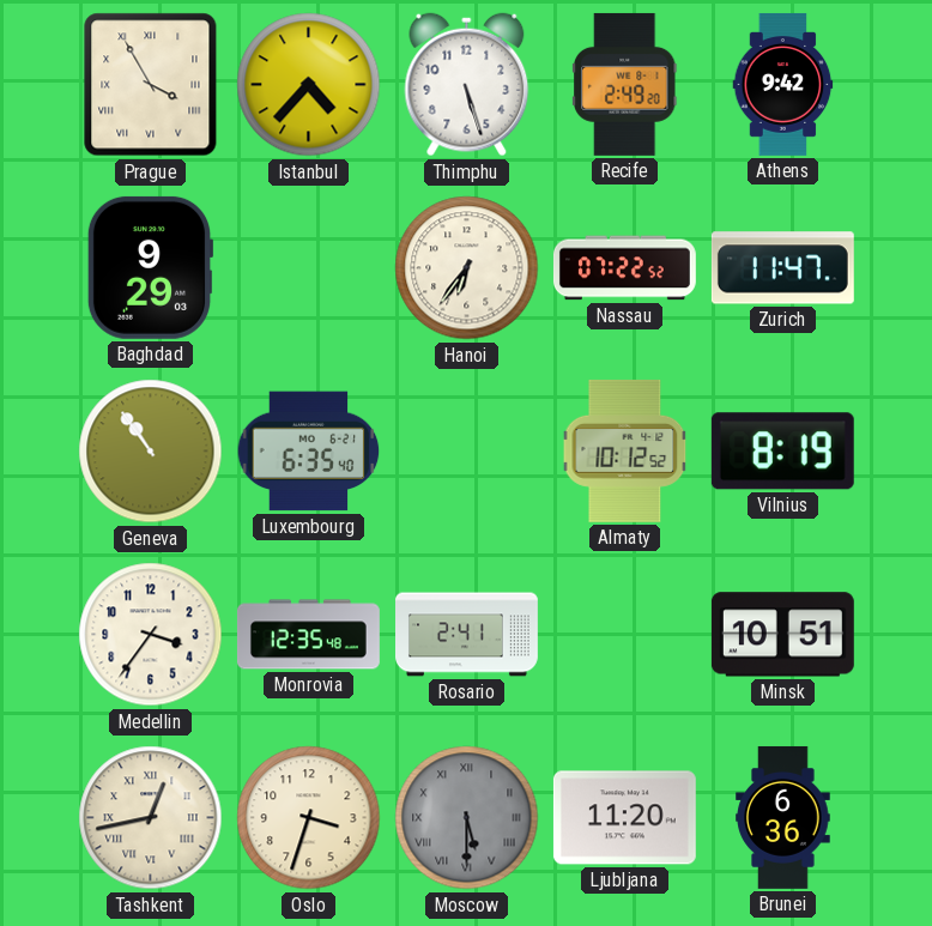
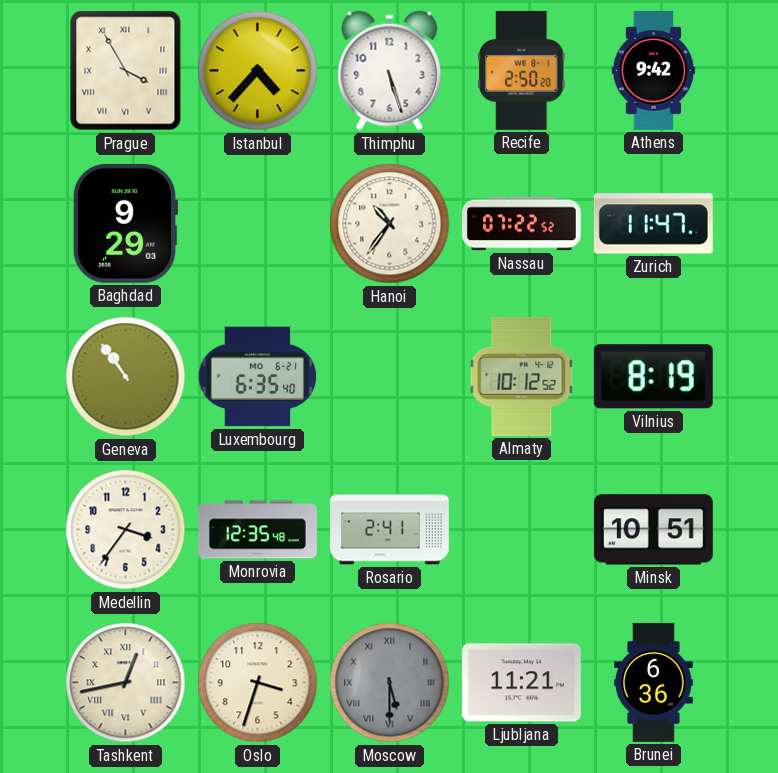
Recife: 2:49 -> 2:50 (522, 70)
Hanoi: 6:36 -> 10:36 (390, 224)
Ljubljana: 11:20 -> 11:21 (521, 683)
